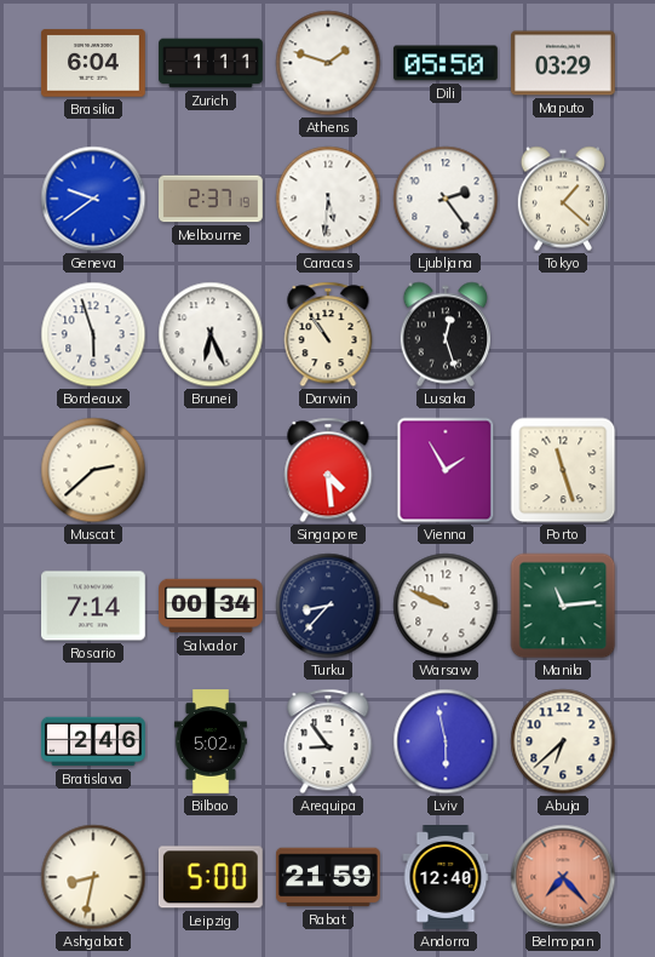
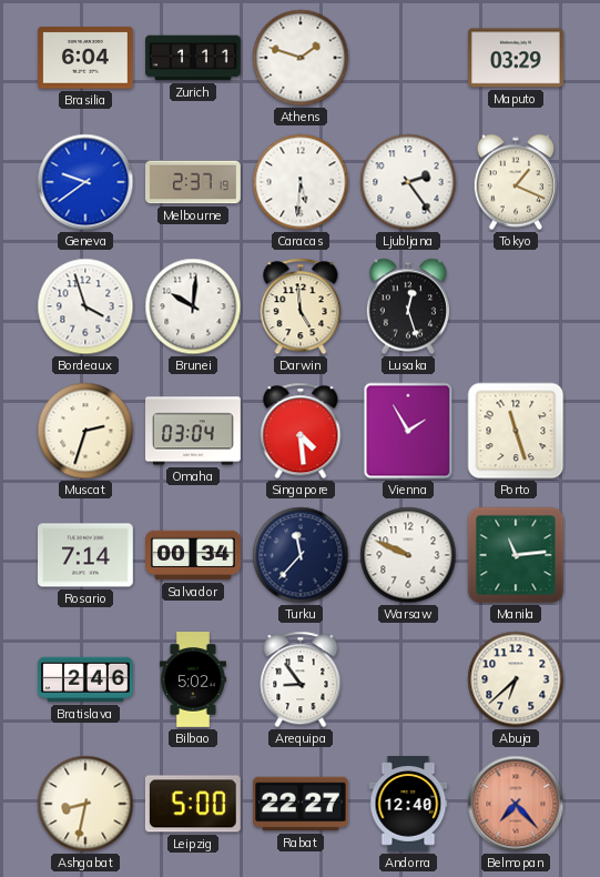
Dili: 05:50 -> none (446, 63)
Tokyo: 1:22 -> 1:19 (515, 182)
Bordeaux: 5:57 -> 3:57 (85, 306)
Brunei: 6:26 -> 10:01 (193, 306)
Darwin: 10:54 -> 4:59 (301, 306)
Muscat: 2:38 -> 2:33 (85, 431)
Omaha: none -> 03:04 (194, 431)
Turku: 8:37 -> 11:37 (301, 555)
Lviv: 5:58 -> none (446, 741)
Rabat: 21:59 -> 22:27 (302, 804)
